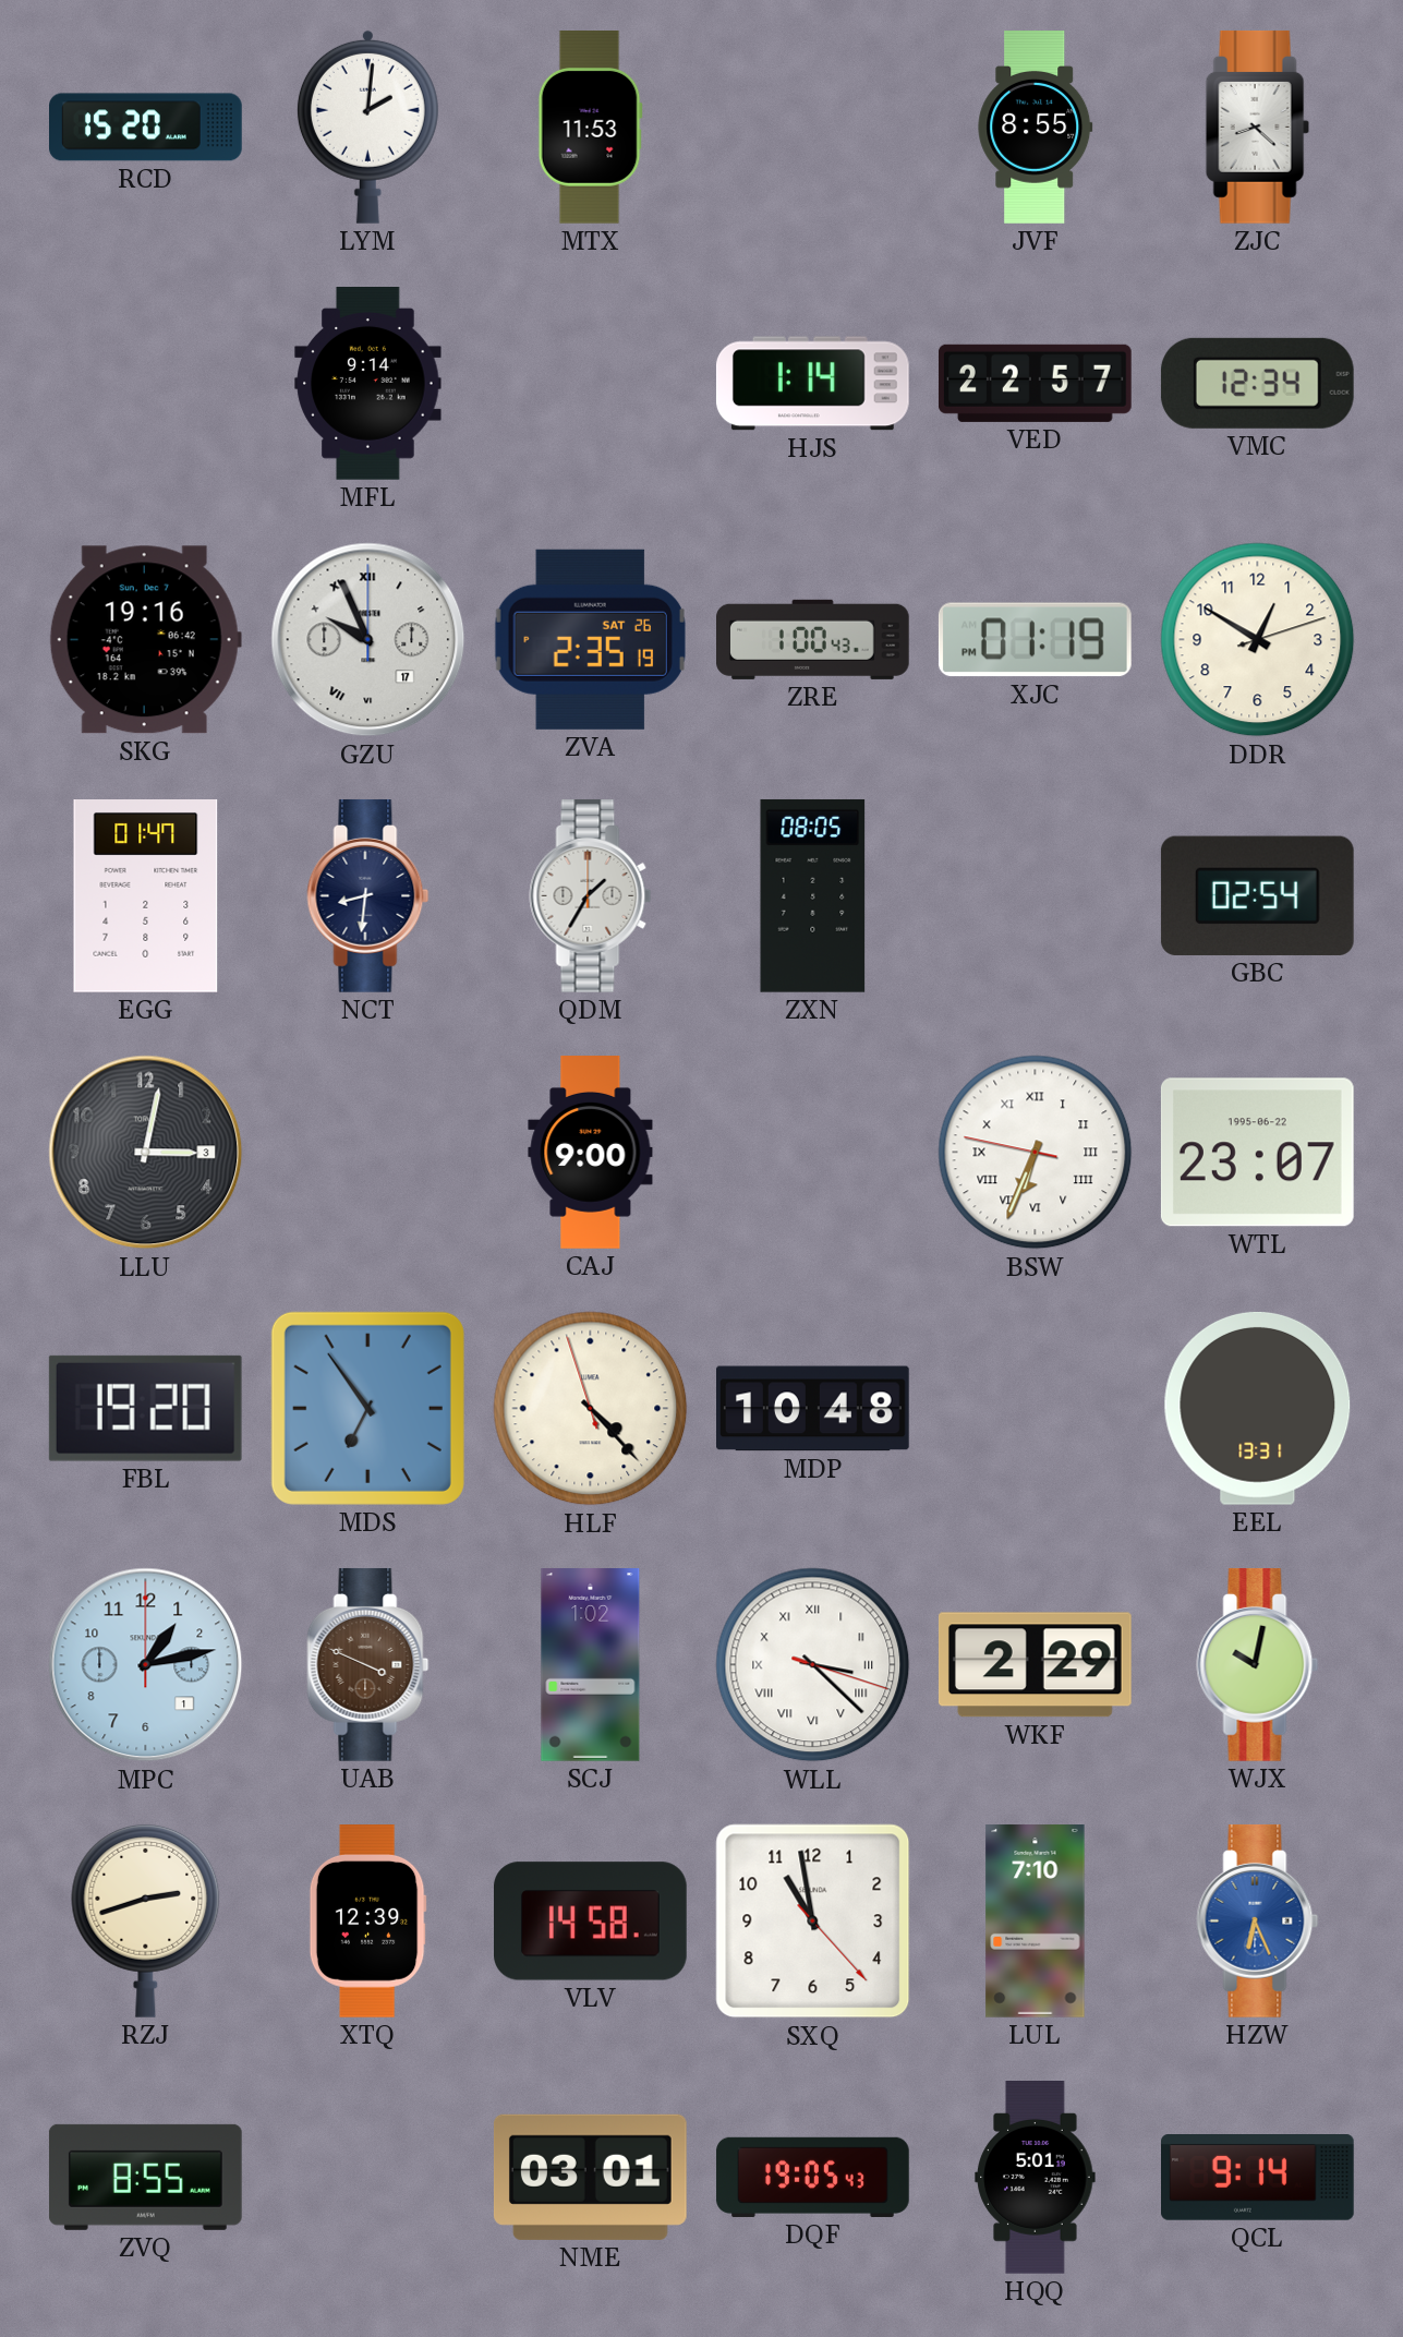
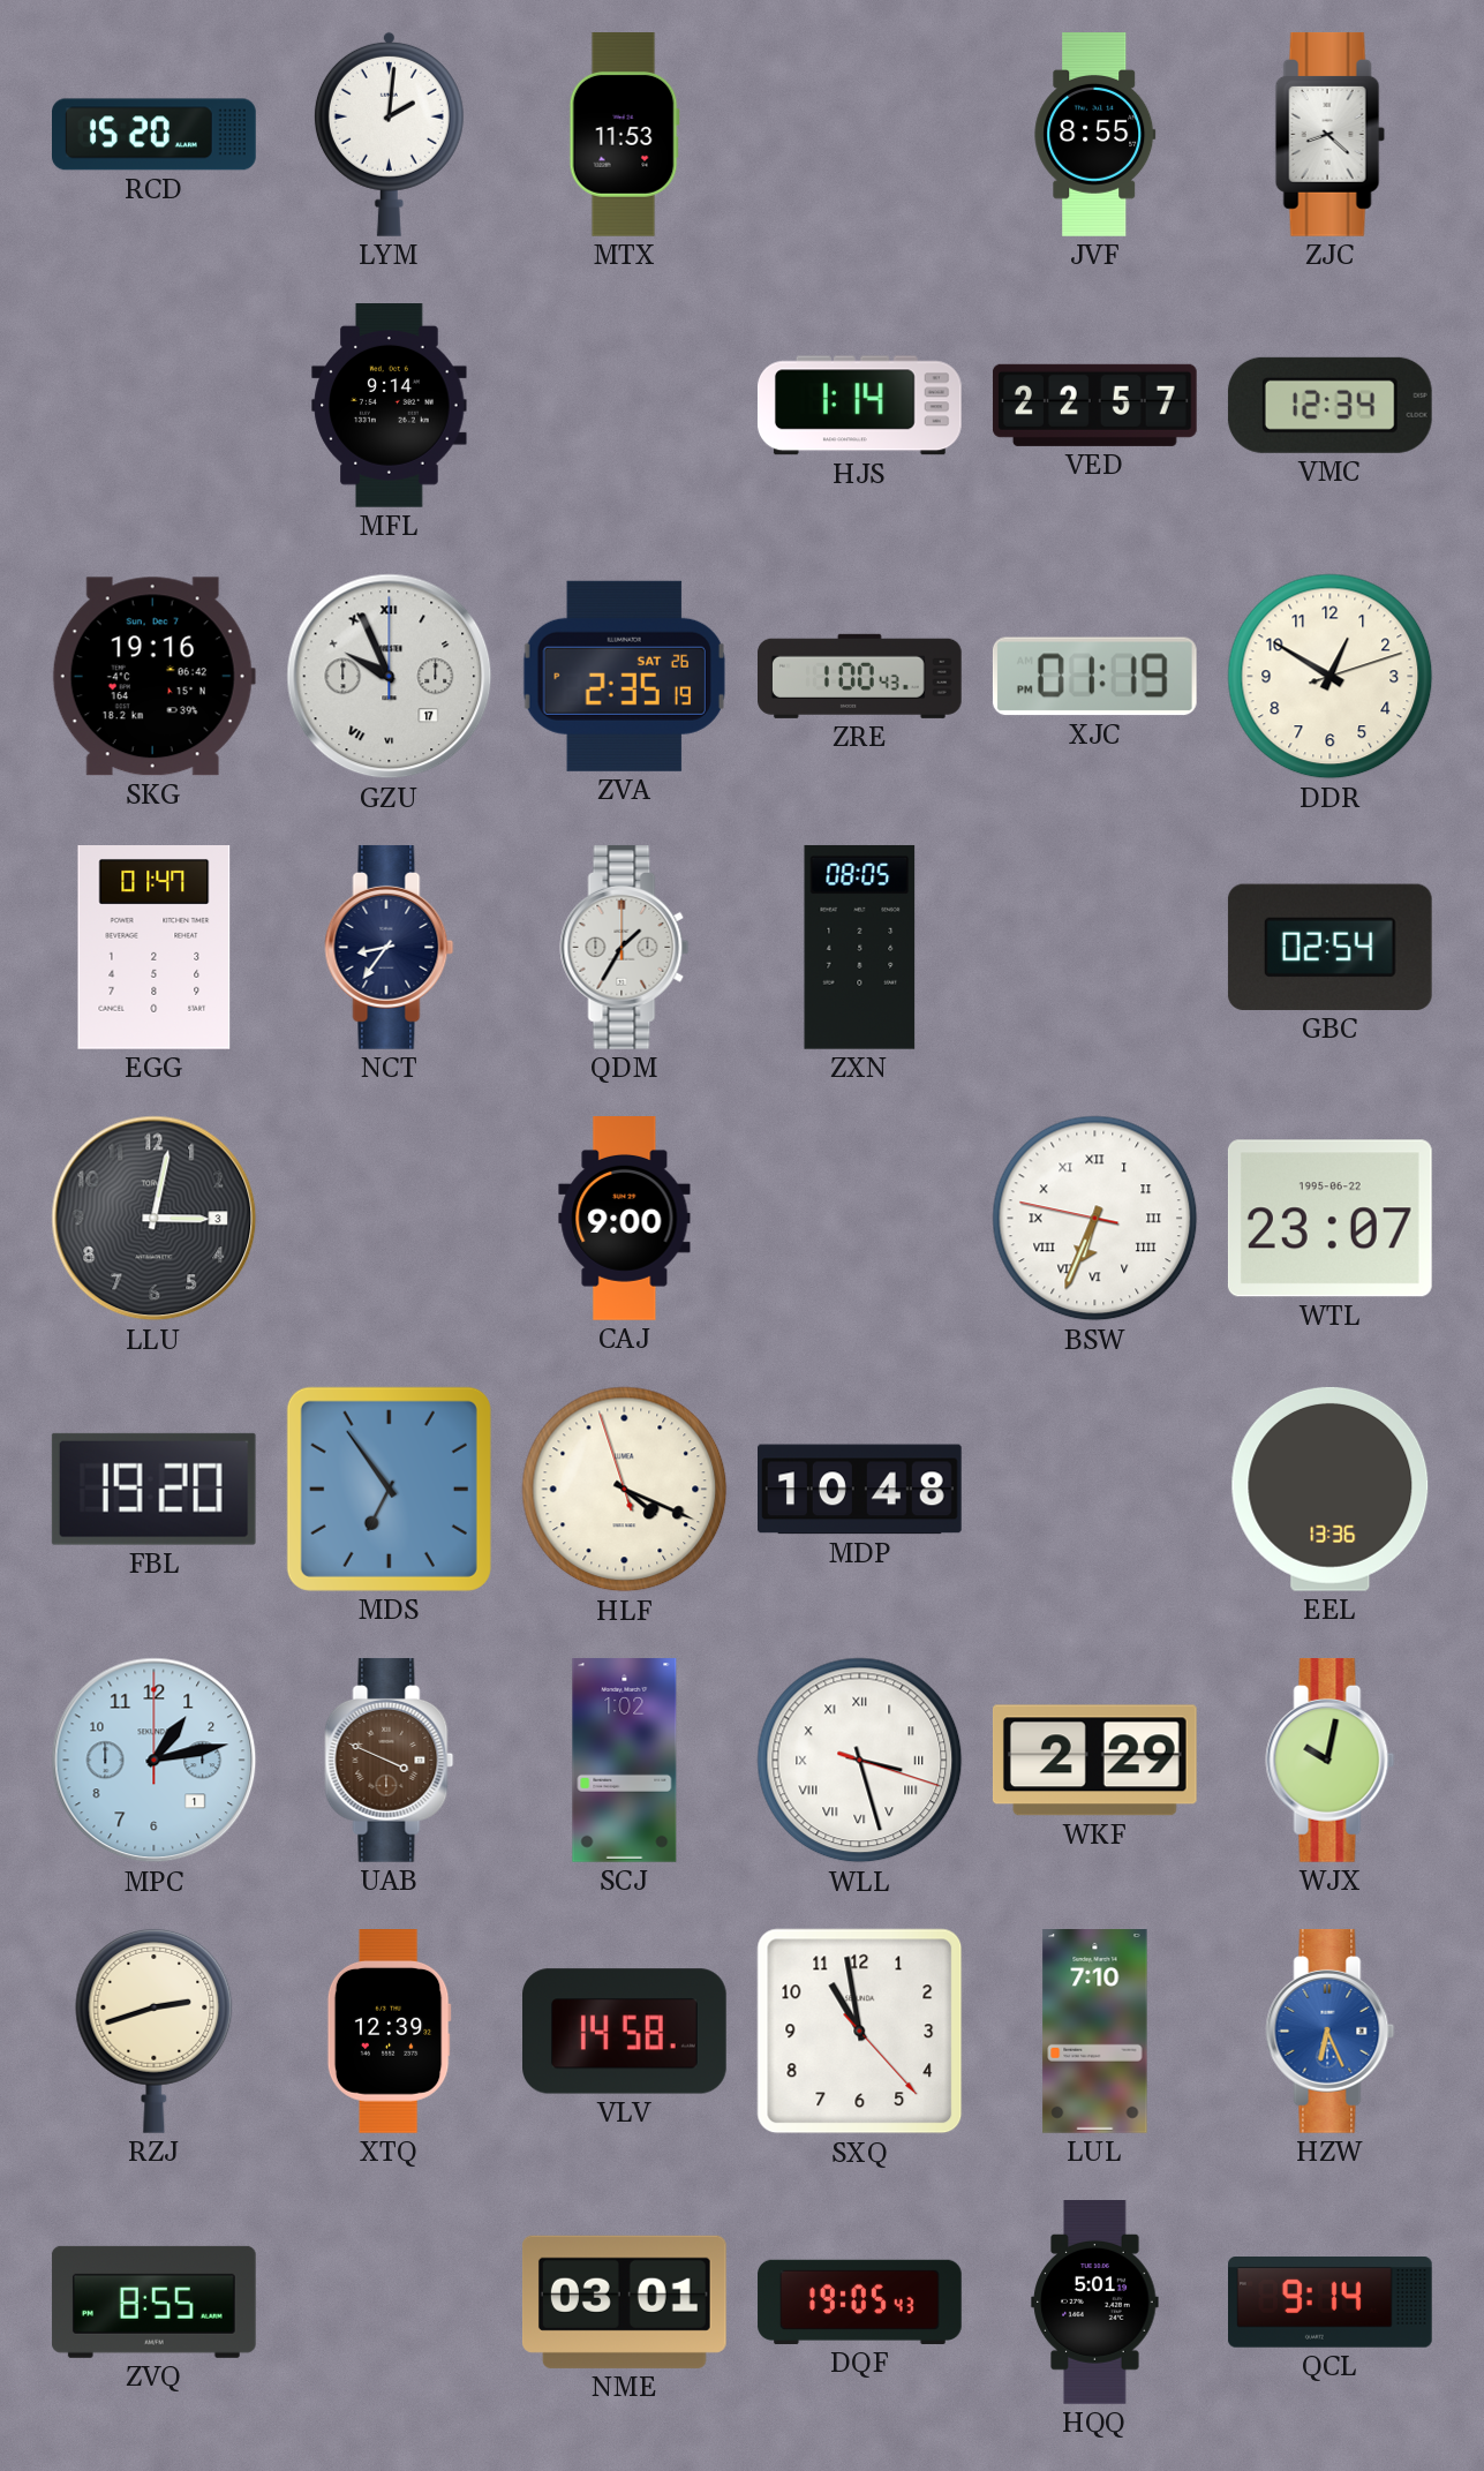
NCT: 8:31 -> 8:36 (390, 947)
HLF: 4:22 -> 4:18 (625, 1490)
EEL: 13:31 -> 13:36 (1331, 1489)
WLL: 3:22 -> 3:27 (860, 1761)
